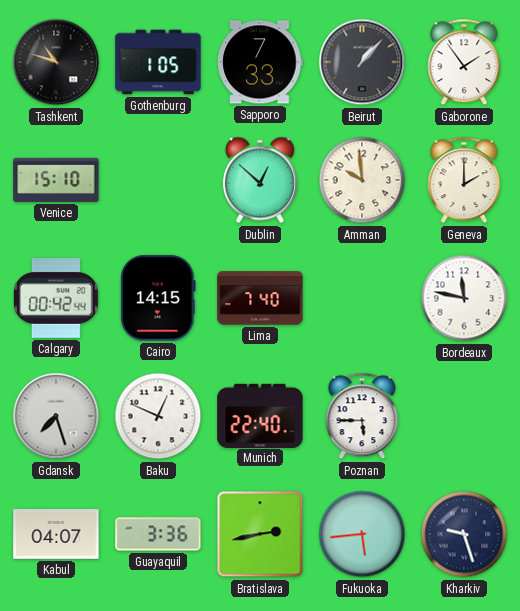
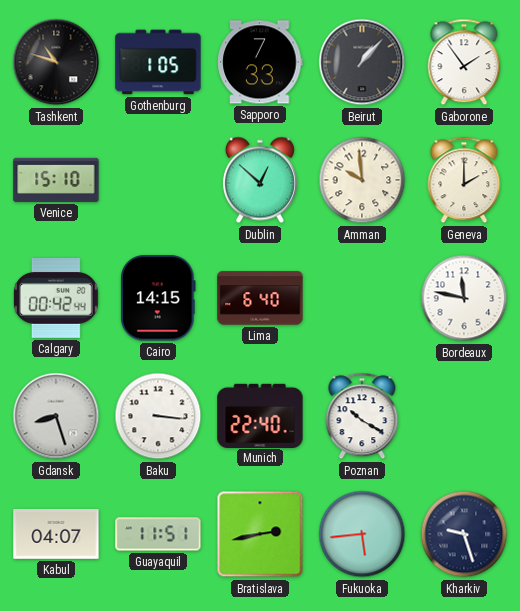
Lima: 7:40 -> 6:40 (260, 298)
Gdansk: 7:27 -> 8:27 (56, 416)
Baku: 12:49 -> 3:16 (158, 416)
Poznan: 5:45 -> 10:20 (362, 416)
Guayaquil: 3:36 -> 11:51 (158, 534)
